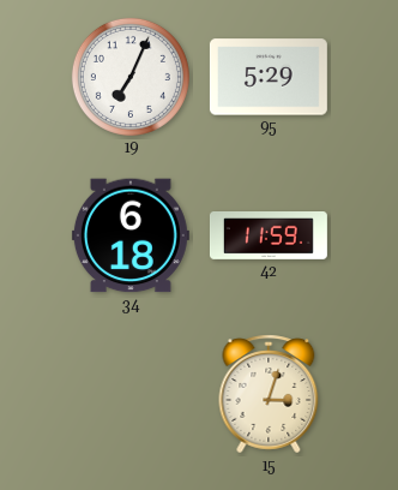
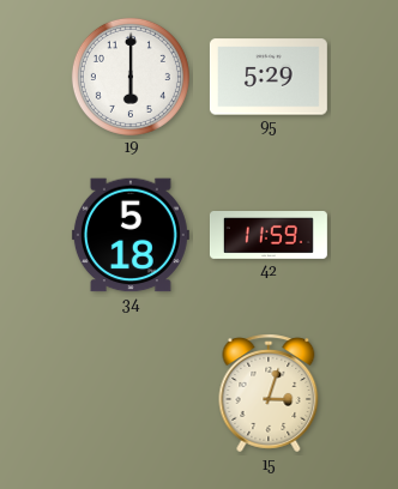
19: 7:04 -> 6:00 (131, 77)
34: 6:18 -> 5:18 (131, 235)
